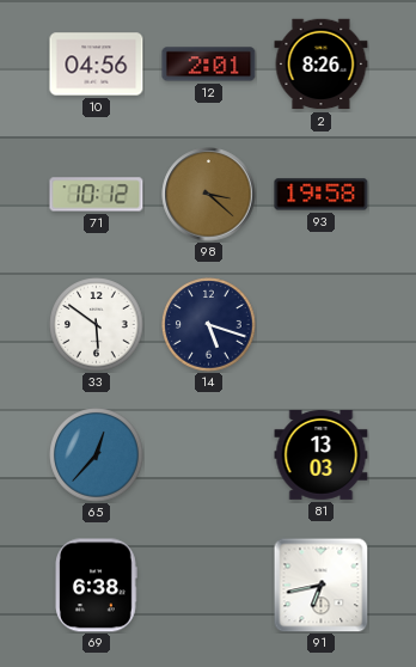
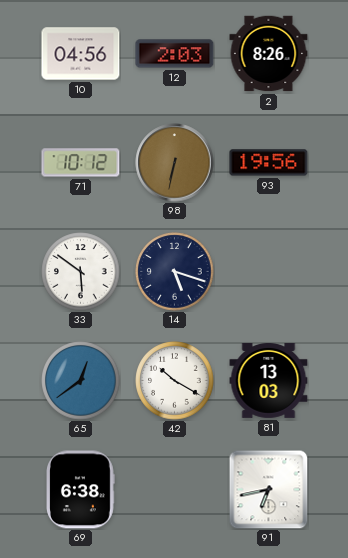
12: 2:01 -> 2:03 (175, 54)
98: 3:22 -> 6:32 (175, 163)
93: 19:58 -> 19:56 (269, 163)
65: 12:37 -> 12:39 (81, 381)
42: none -> 10:20 (175, 381)
